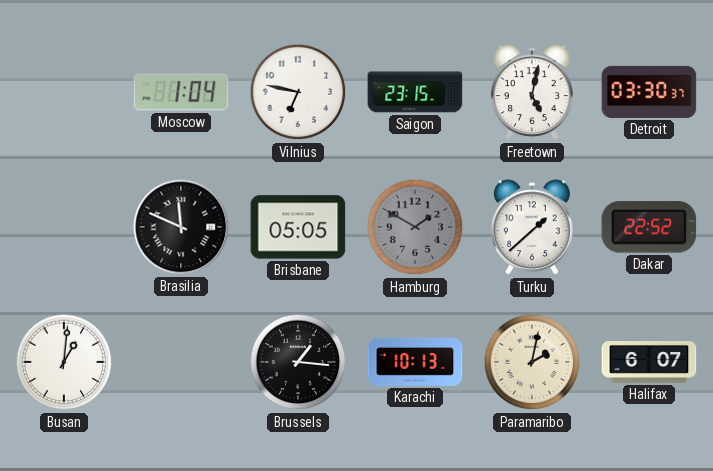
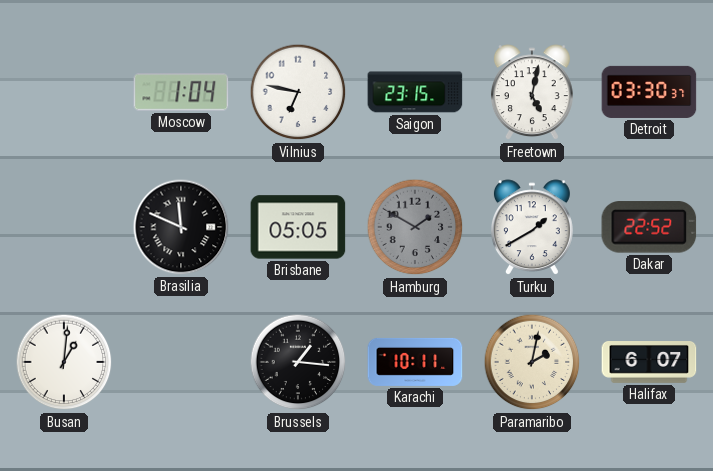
Turku: 1:38 -> 1:40 (532, 228)
Karachi: 10:13 -> 10:11 (415, 362)
